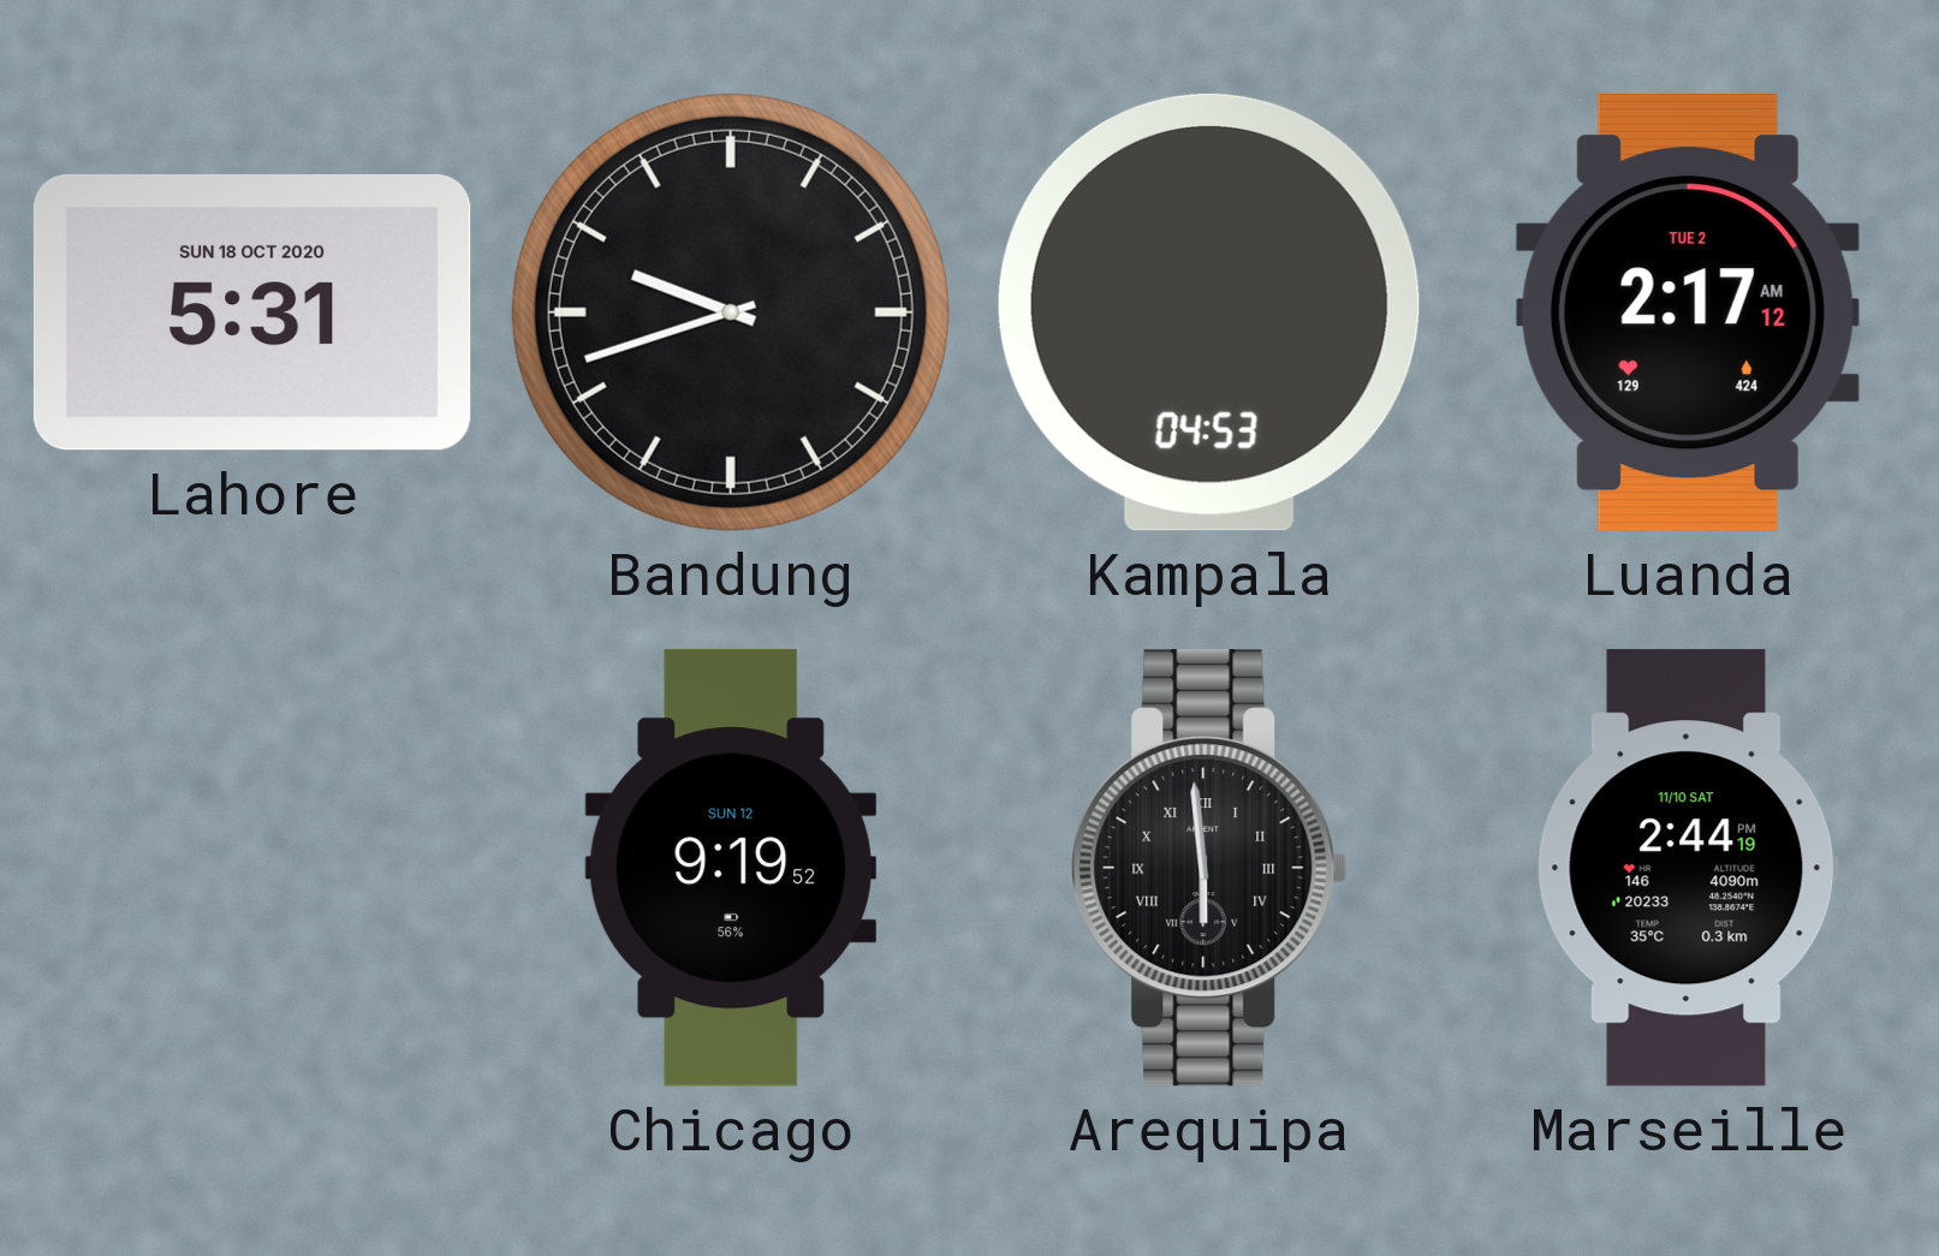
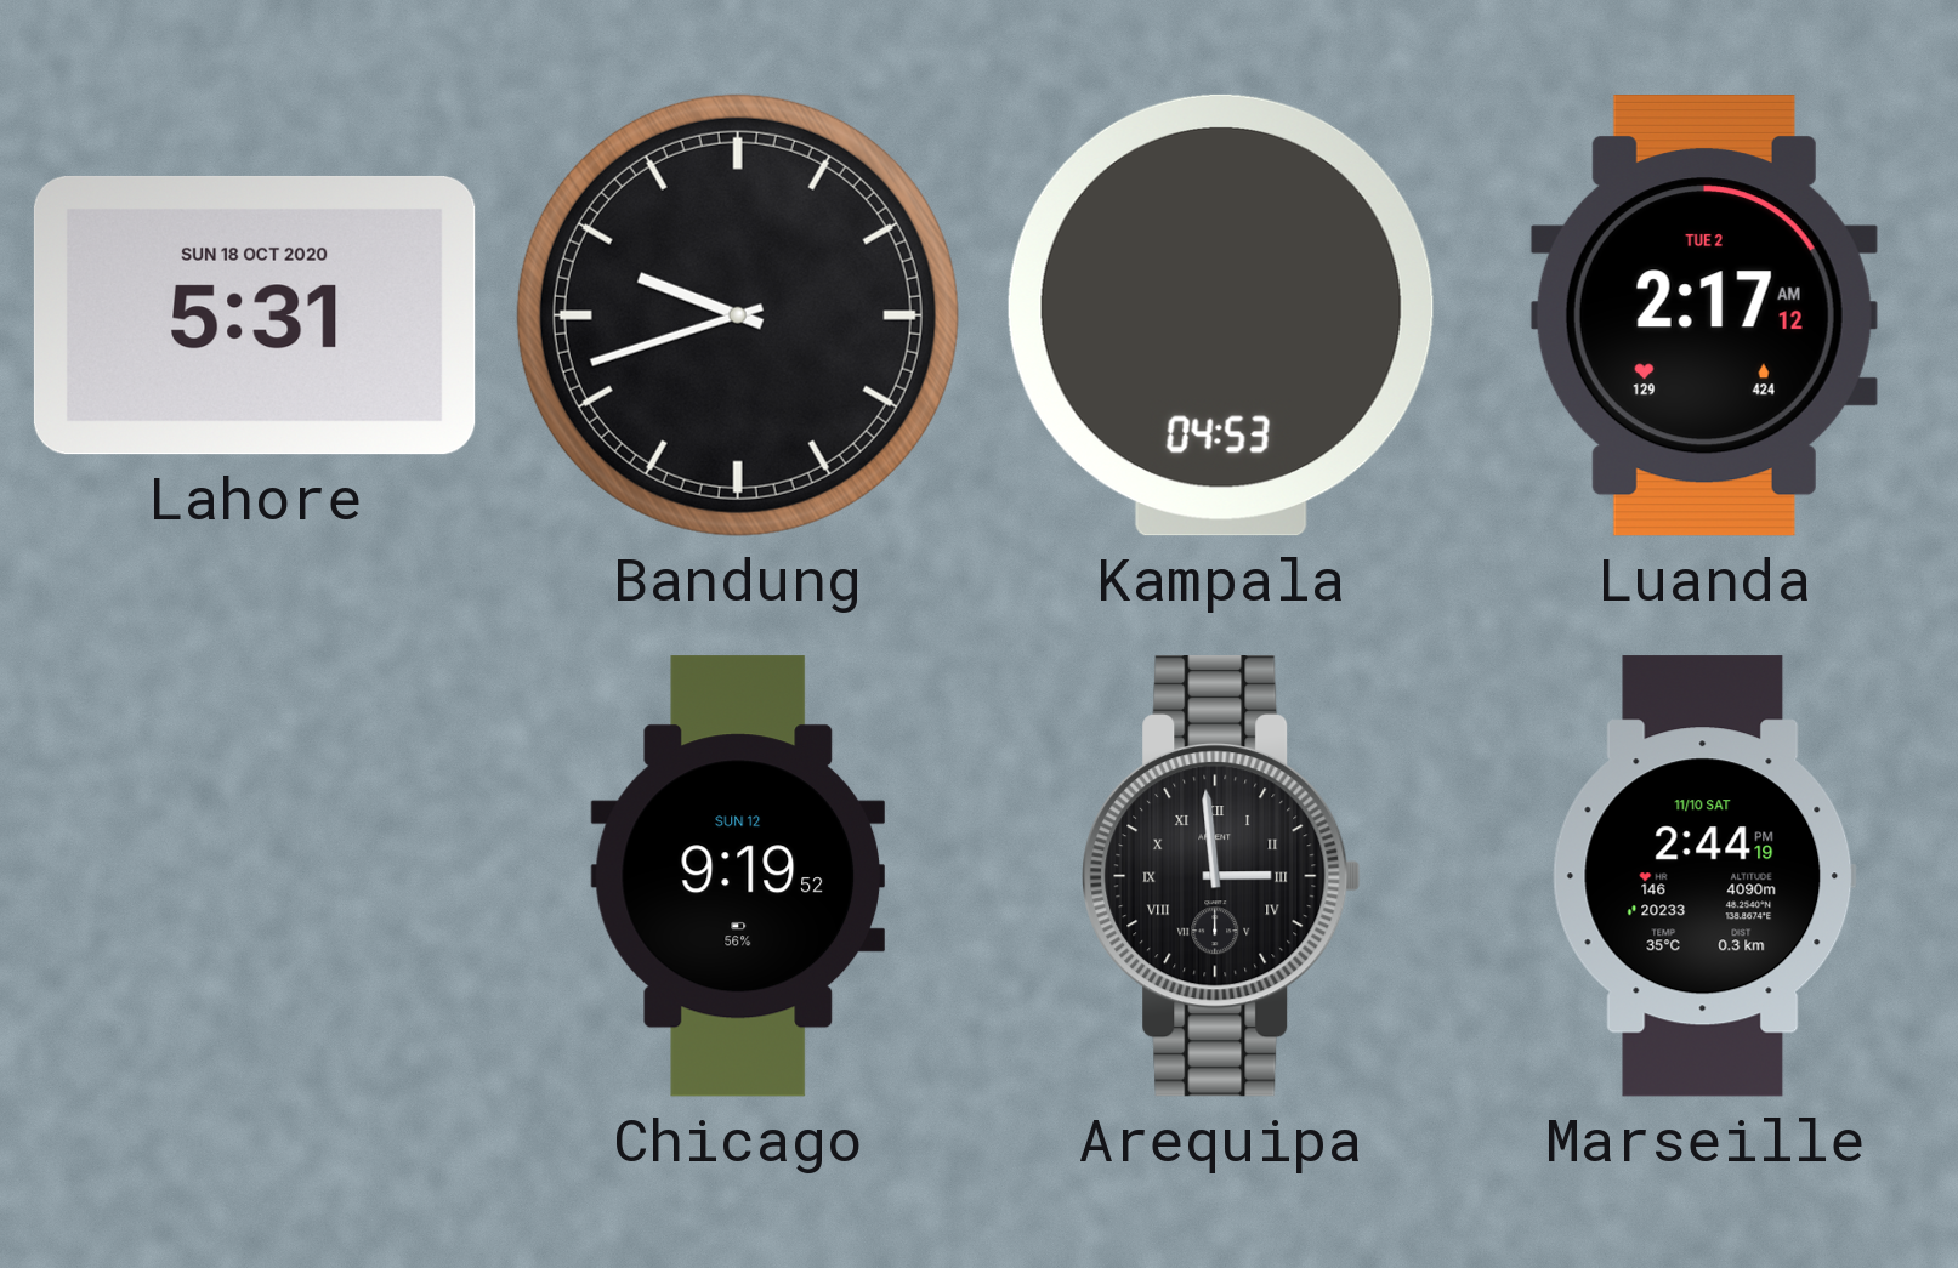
Arequipa: 5:59 -> 2:59 (1221, 877)
